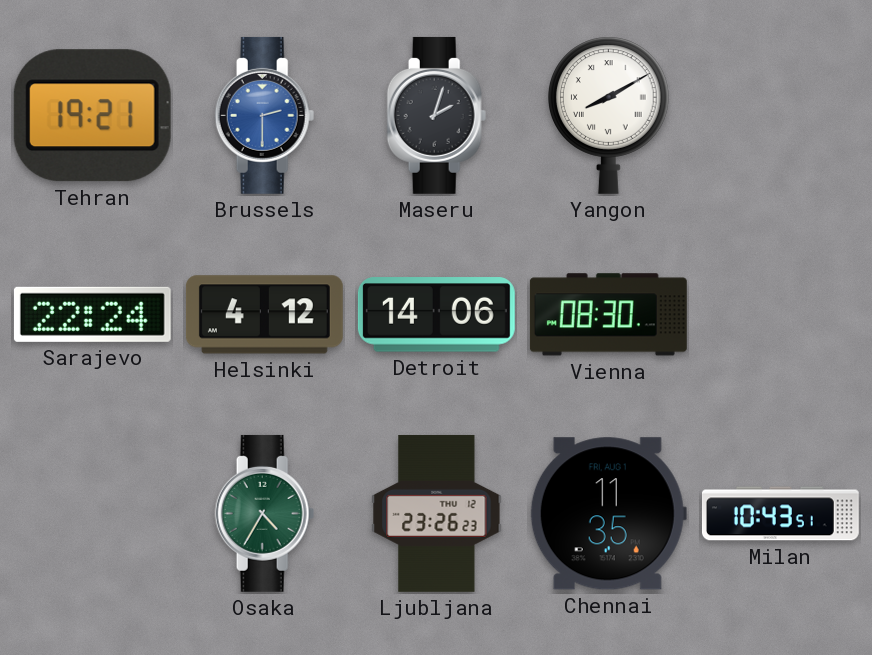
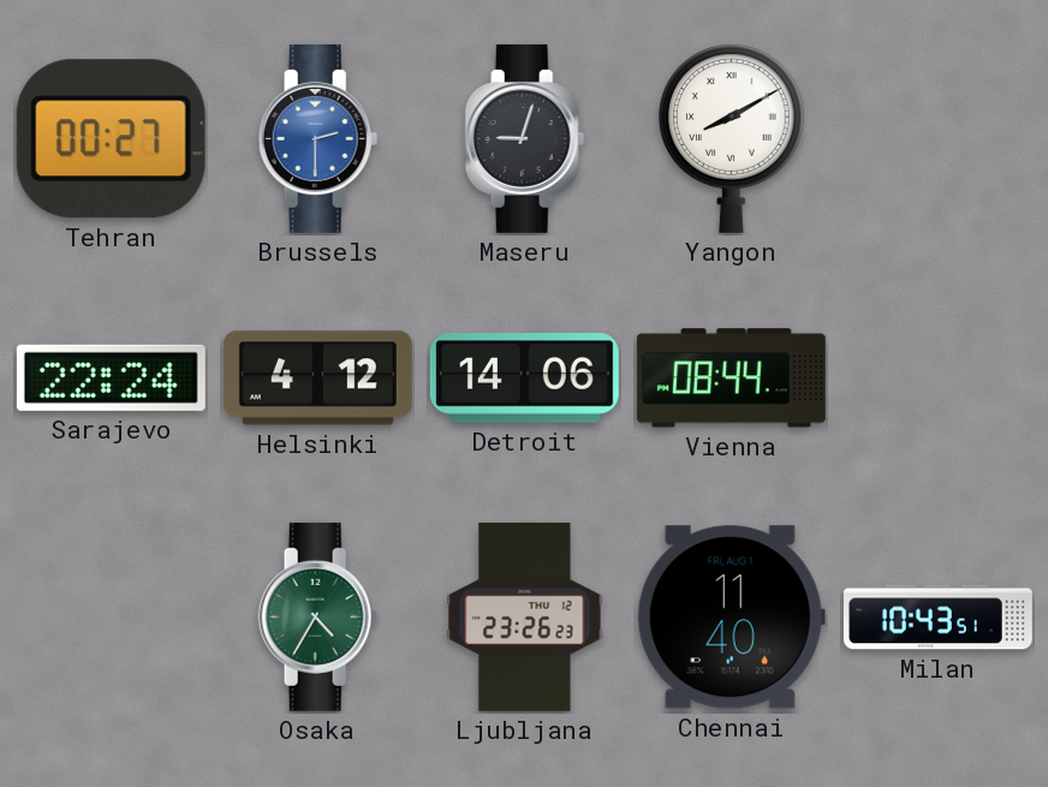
Tehran: 19:21 -> 00:27 (111, 139)
Maseru: 2:03 -> 9:03 (525, 138)
Vienna: 08:30 -> 08:44 (731, 378)
Chennai: 11:35 -> 11:40 (731, 618)
